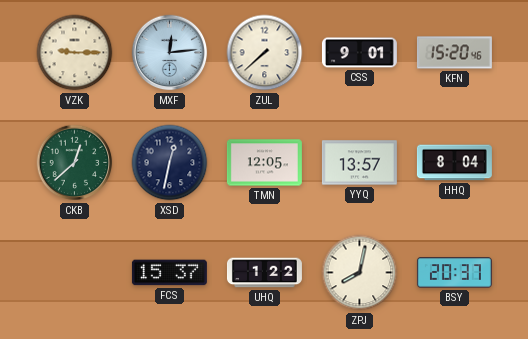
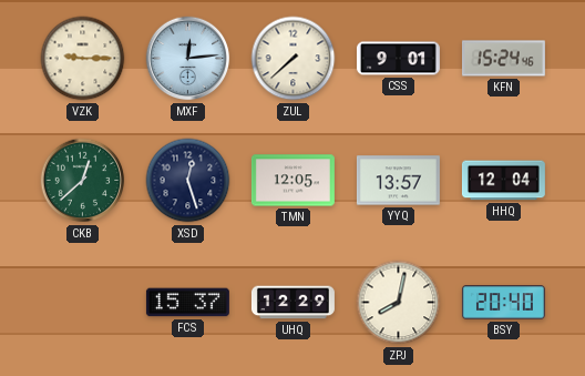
KFN: 15:20 -> 15:24 (503, 59)
XSD: 12:32 -> 12:27 (188, 181)
HHQ: 8:04 -> 12:04 (503, 181)
UHQ: 1:22 -> 12:29 (292, 303)
BSY: 20:37 -> 20:40 (503, 303)
